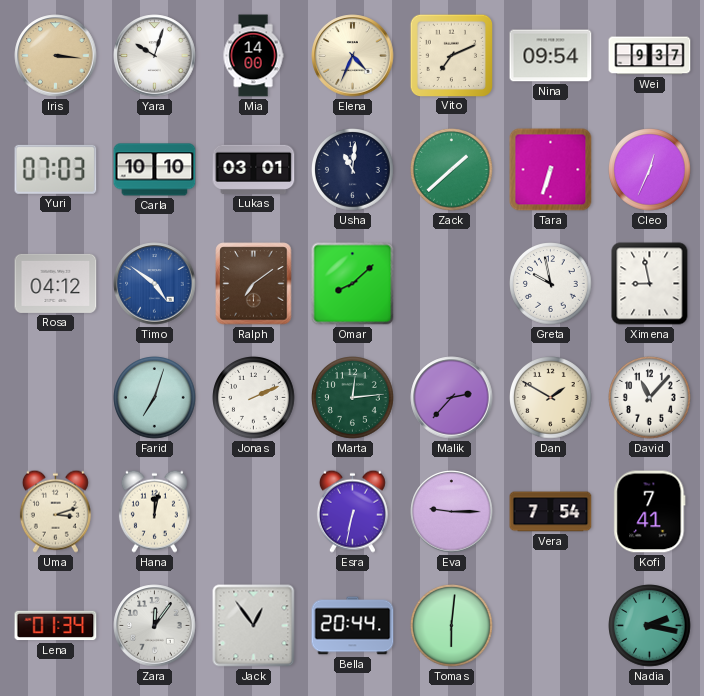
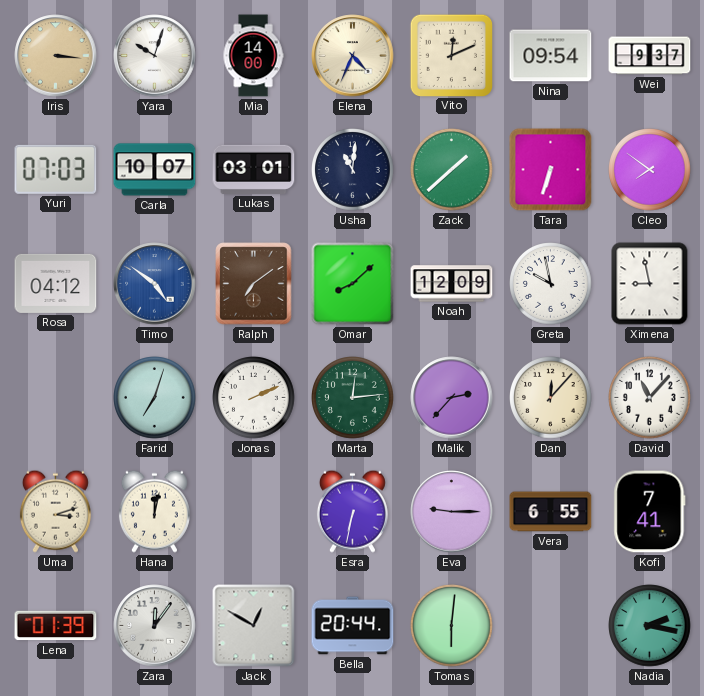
Vito: 7:11 -> 12:11 (451, 55)
Carla: 10:10 -> 10:07 (155, 170)
Cleo: 12:34 -> 7:51 (650, 170)
Noah: none -> 12:09 (452, 284)
Dan: 1:50 -> 12:07 (551, 398)
Vera: 7:54 -> 6:55 (551, 512)
Lena: 01:34 -> 01:39 (56, 626)
Jack: 12:54 -> 12:50 (254, 626)
